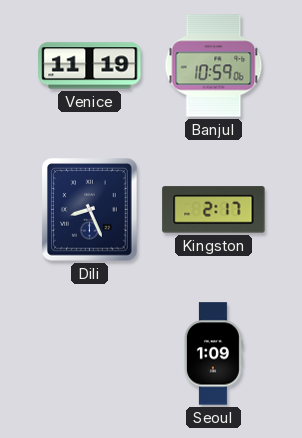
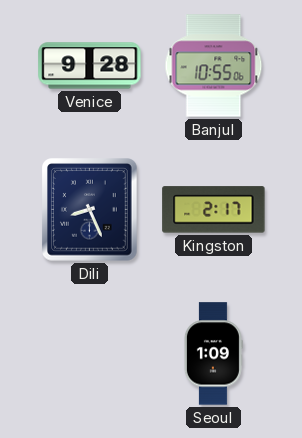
Venice: 11:19 -> 9:28 (90, 66)
Banjul: 10:59 -> 10:55 (214, 66)
